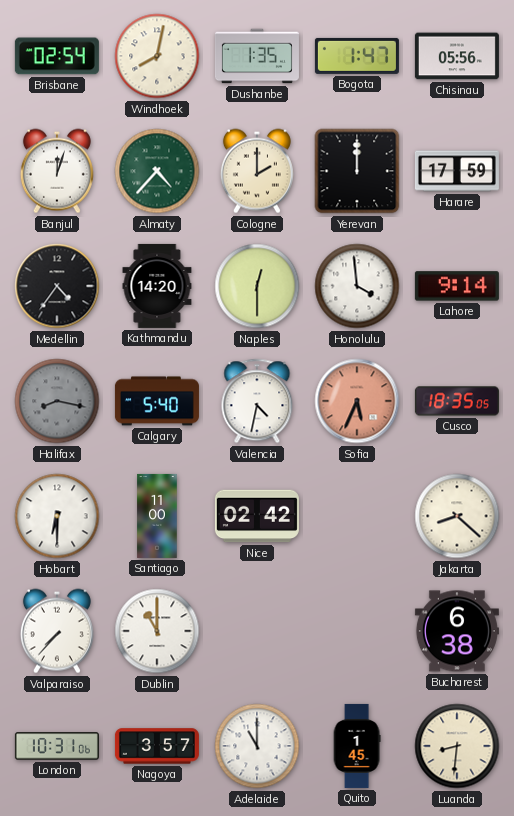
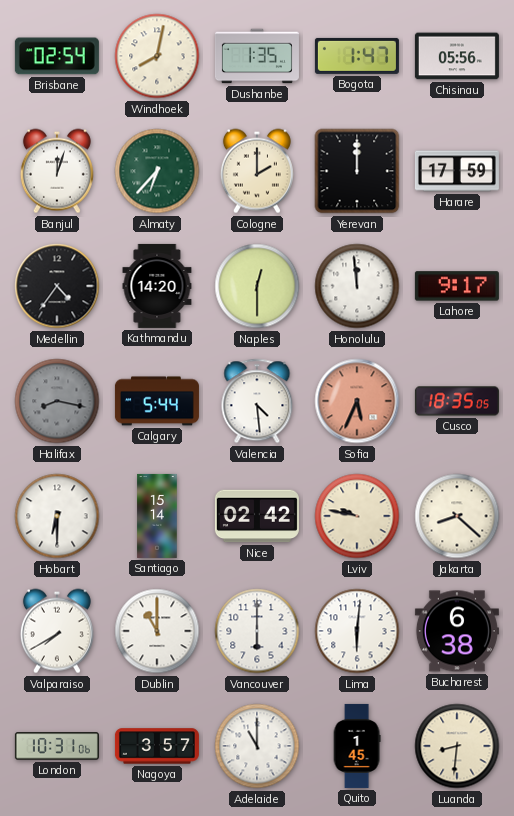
Almaty: 4:37 -> 6:37 (157, 171)
Honolulu: 3:59 -> 11:59 (357, 286)
Lahore: 9:14 -> 9:17 (457, 286)
Calgary: 5:40 -> 5:44 (157, 401)
Valencia: 4:32 -> 4:29 (257, 401)
Santiago: 11:00 -> 15:14 (157, 516)
Lviv: none -> 9:47 (357, 516)
Valparaiso: 7:37 -> 7:40 (57, 631)
Vancouver: none -> 6:00 (257, 631)
Lima: none -> 6:01 (357, 631)
